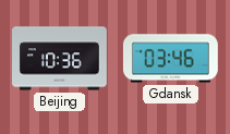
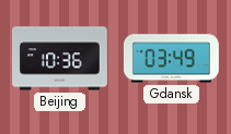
Gdansk: 03:46 -> 03:49 (172, 59)
